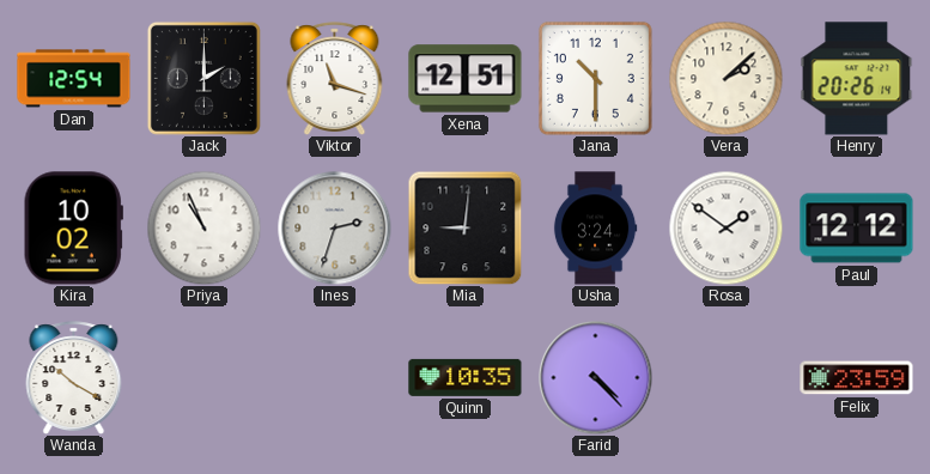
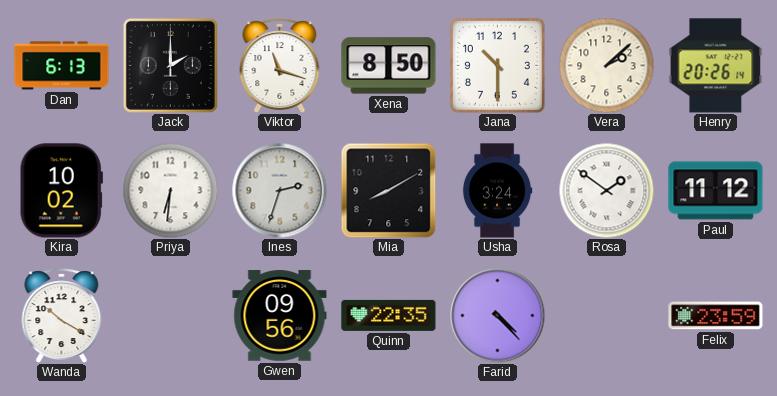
Dan: 12:54 -> 6:13 (62, 66)
Xena: 12:51 -> 8:50 (389, 66)
Priya: 10:56 -> 6:31 (170, 190)
Mia: 9:01 -> 8:10 (388, 190)
Paul: 12:12 -> 11:12 (716, 191)
Gwen: none -> 09:56 (280, 316)
Quinn: 10:35 -> 22:35 (389, 315)
